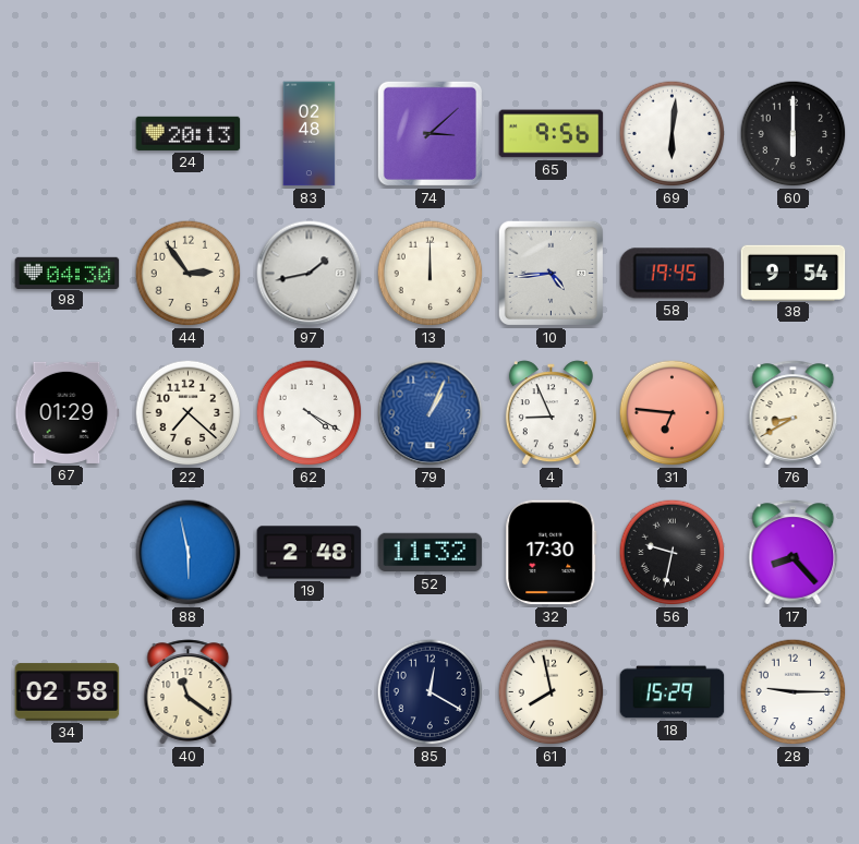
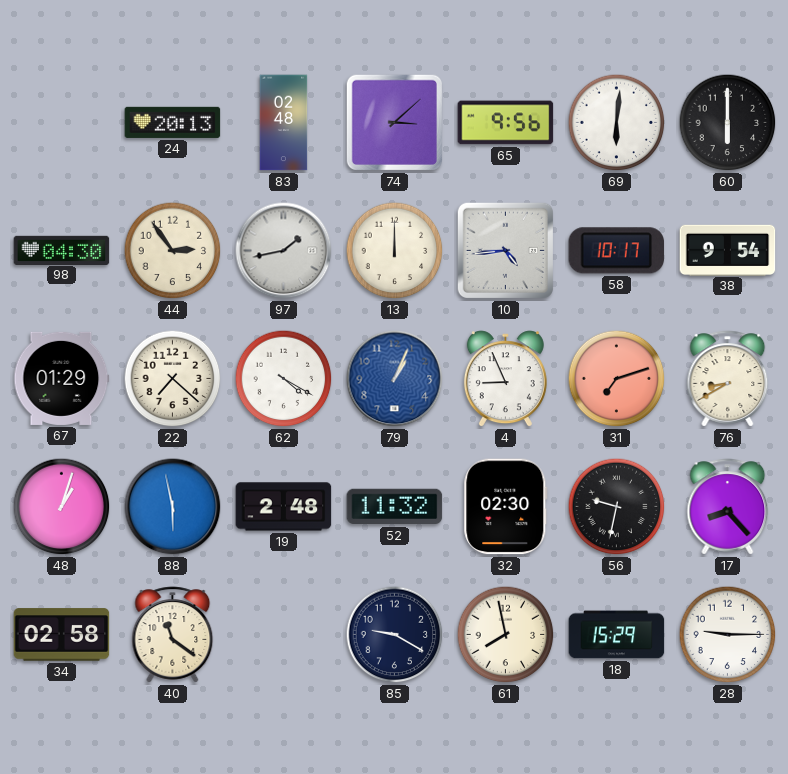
58: 19:45 -> 10:17 (617, 251)
31: 6:46 -> 7:12 (617, 379)
48: none -> 1:03 (62, 507)
32: 17:30 -> 02:30 (506, 507)
85: 12:20 -> 9:20 (395, 635)
